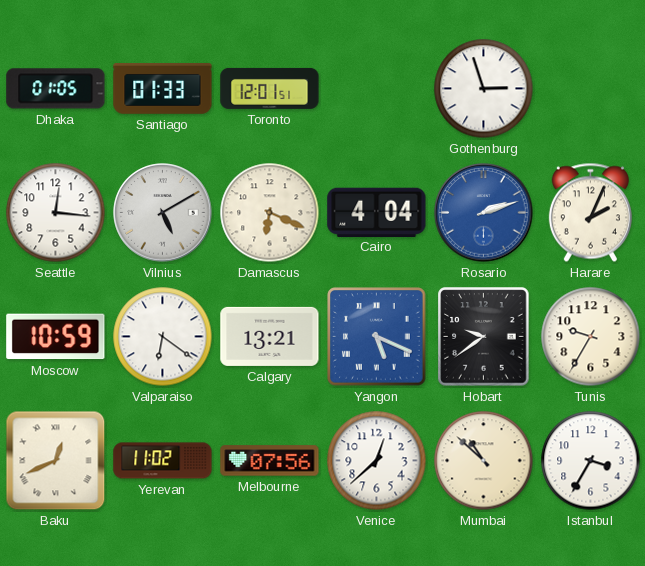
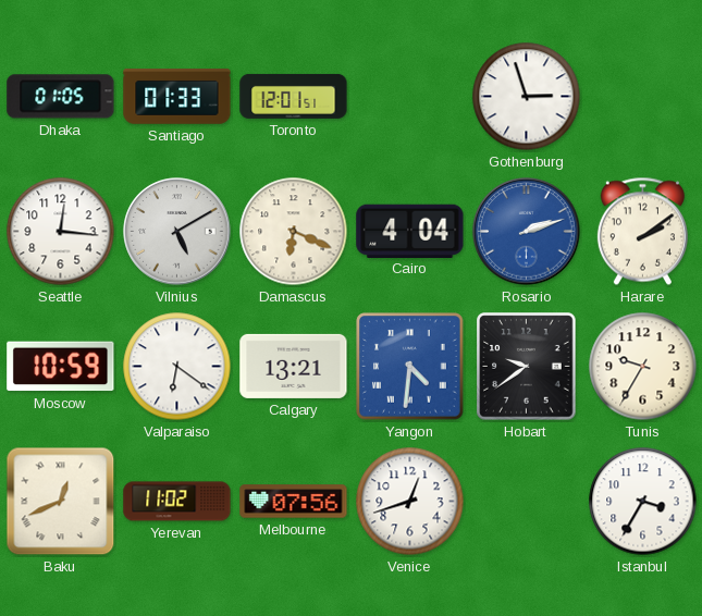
Harare: 2:04 -> 2:09 (642, 232)
Yangon: 5:19 -> 4:31 (410, 367)
Venice: 12:38 -> 12:42 (410, 502)
Mumbai: 10:52 -> none (484, 461)
